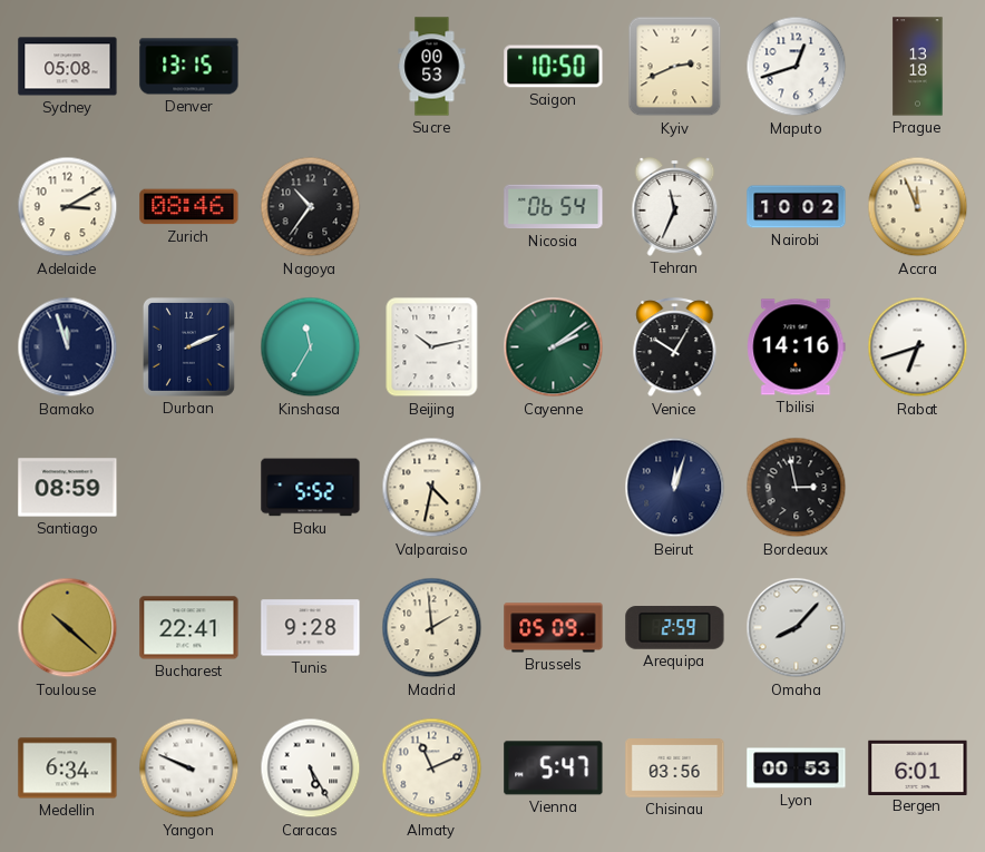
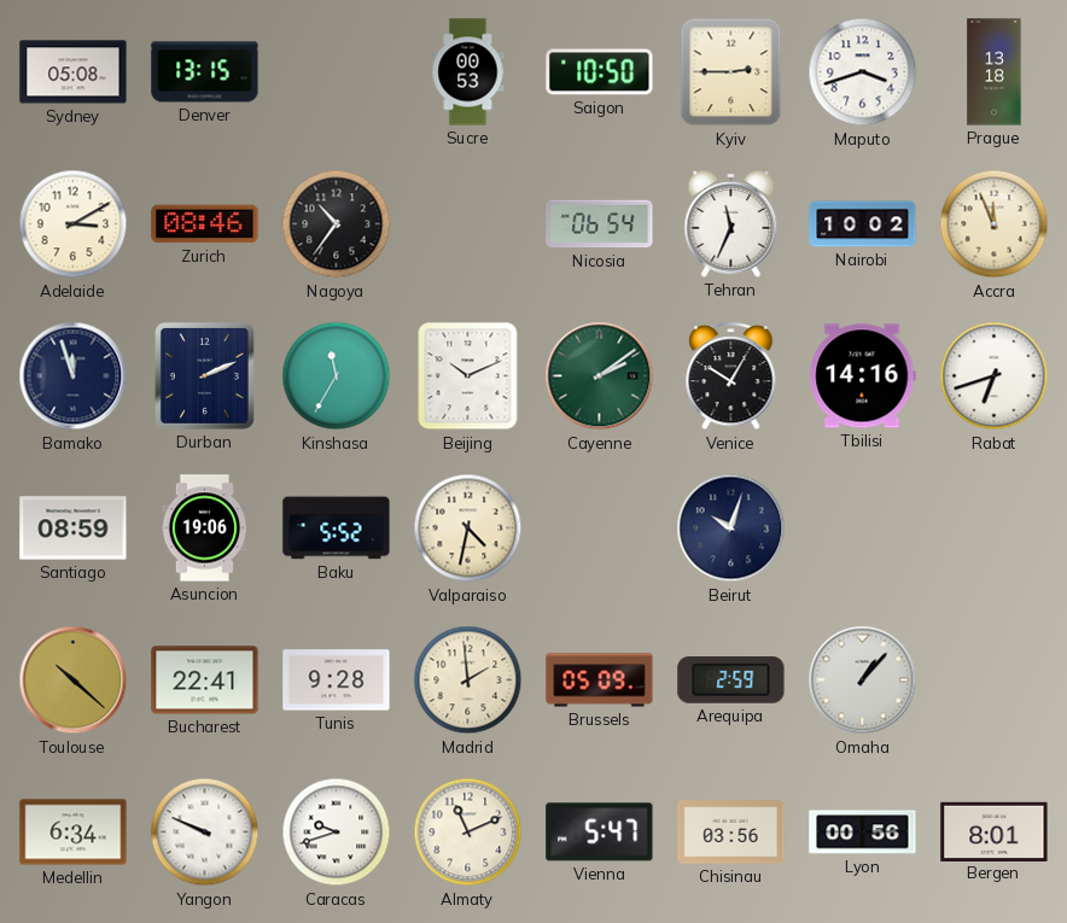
Kyiv: 2:41 -> 2:45 (731, 72)
Maputo: 12:42 -> 3:42 (863, 72)
Beijing: 10:13 -> 10:11 (468, 376)
Asuncion: none -> 19:06 (204, 528)
Beirut: 12:03 -> 10:03 (731, 528)
Bordeaux: 2:58 -> none (797, 488)
Omaha: 8:07 -> 1:07 (863, 680)
Caracas: 5:25 -> 9:42 (337, 833)
Lyon: 00:53 -> 00:56 (863, 833)
Bergen: 6:01 -> 8:01 (995, 831)
